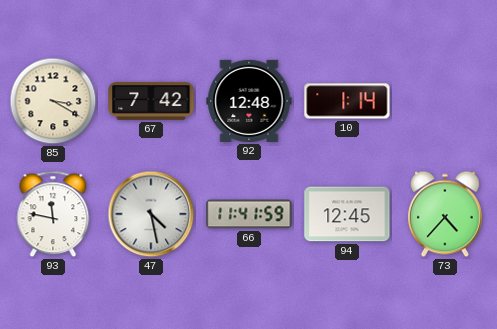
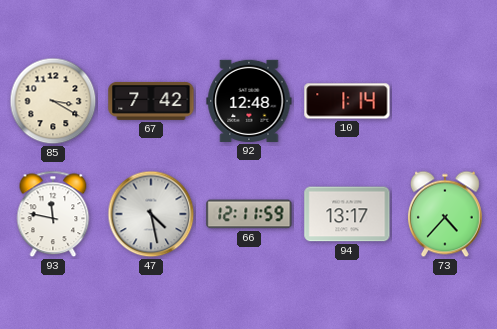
66: 11:41 -> 12:11 (249, 214)
94: 12:45 -> 13:17 (347, 214)
